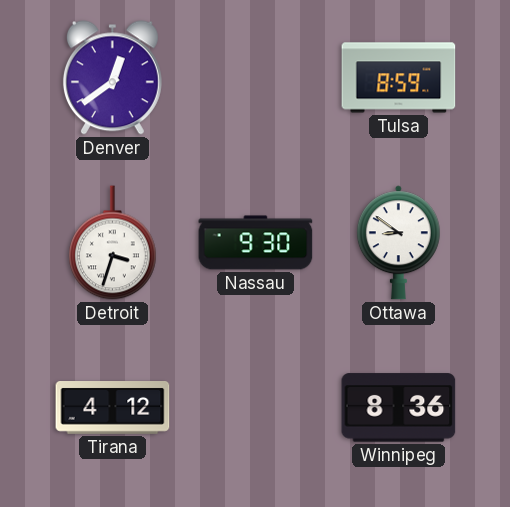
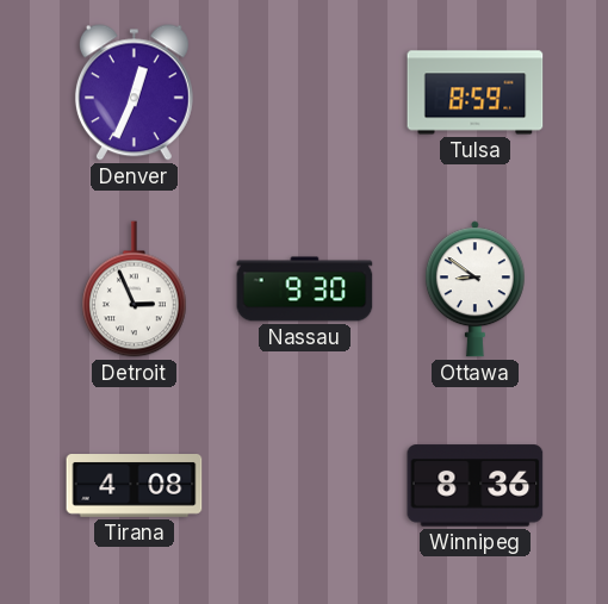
Denver: 12:39 -> 12:34 (134, 93)
Detroit: 3:33 -> 2:56 (135, 289)
Tirana: 4:12 -> 4:08 (135, 486)
